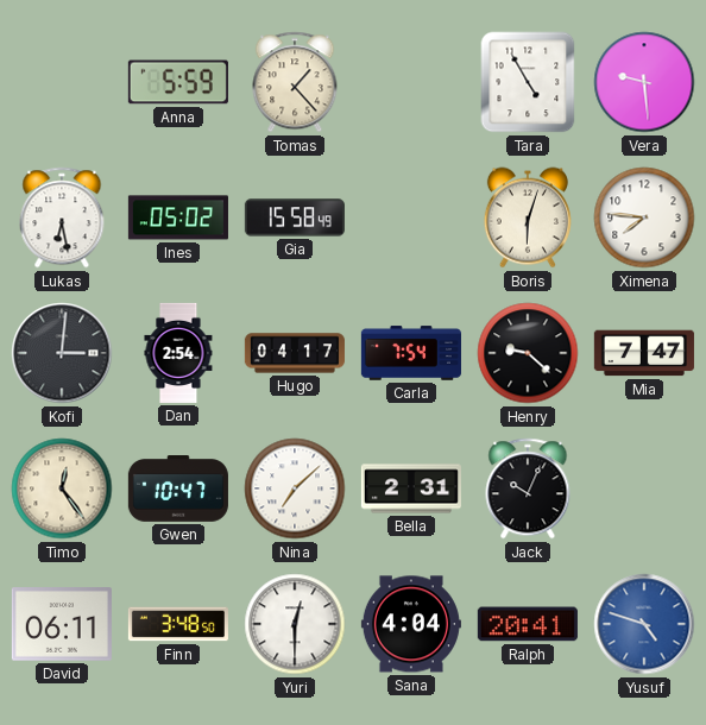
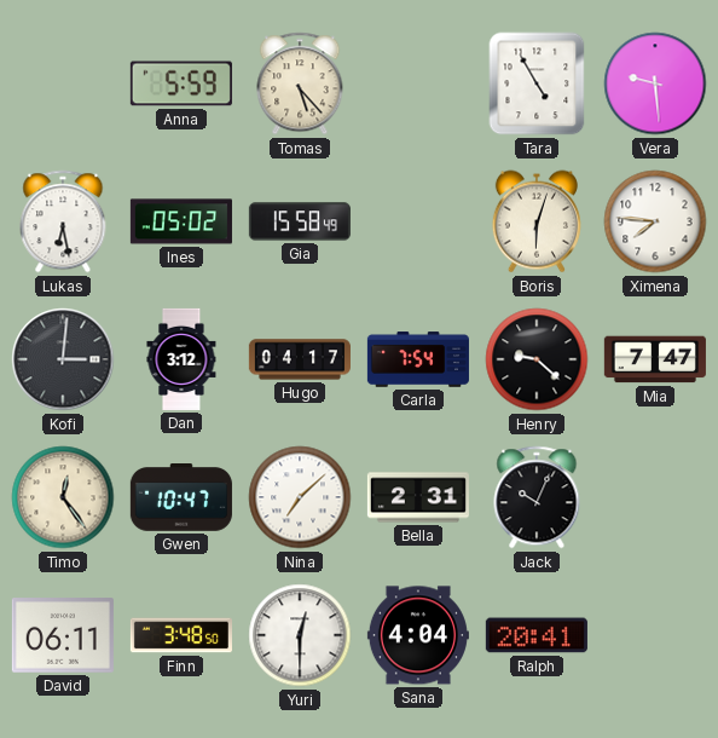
Tomas: 1:23 -> 5:23 (300, 83)
Dan: 2:54 -> 3:12 (181, 359)
Yusuf: 4:48 -> none (644, 624)
